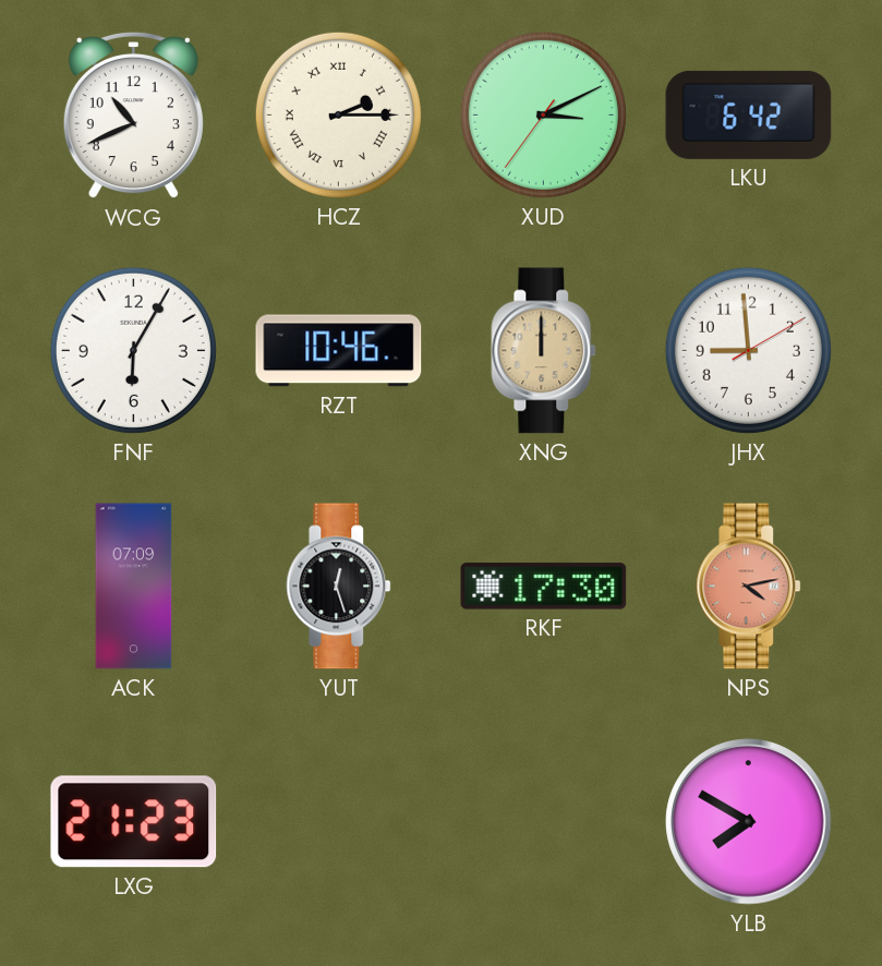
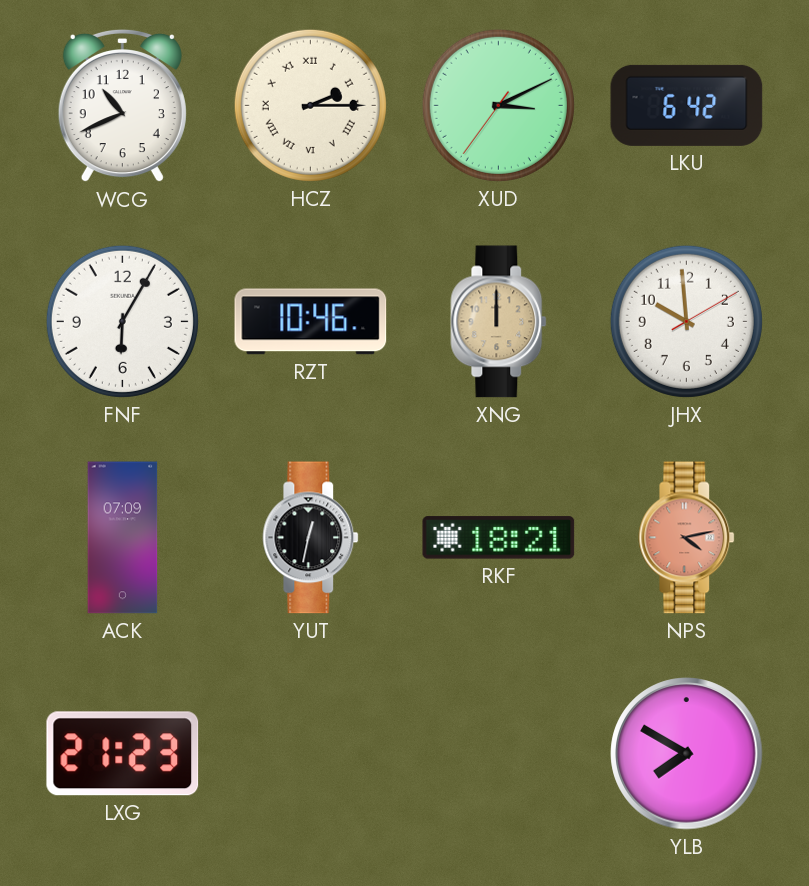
JHX: 8:59 -> 9:59 (686, 321)
YUT: 12:27 -> 12:32 (311, 538)
RKF: 17:30 -> 18:21 (499, 538)
